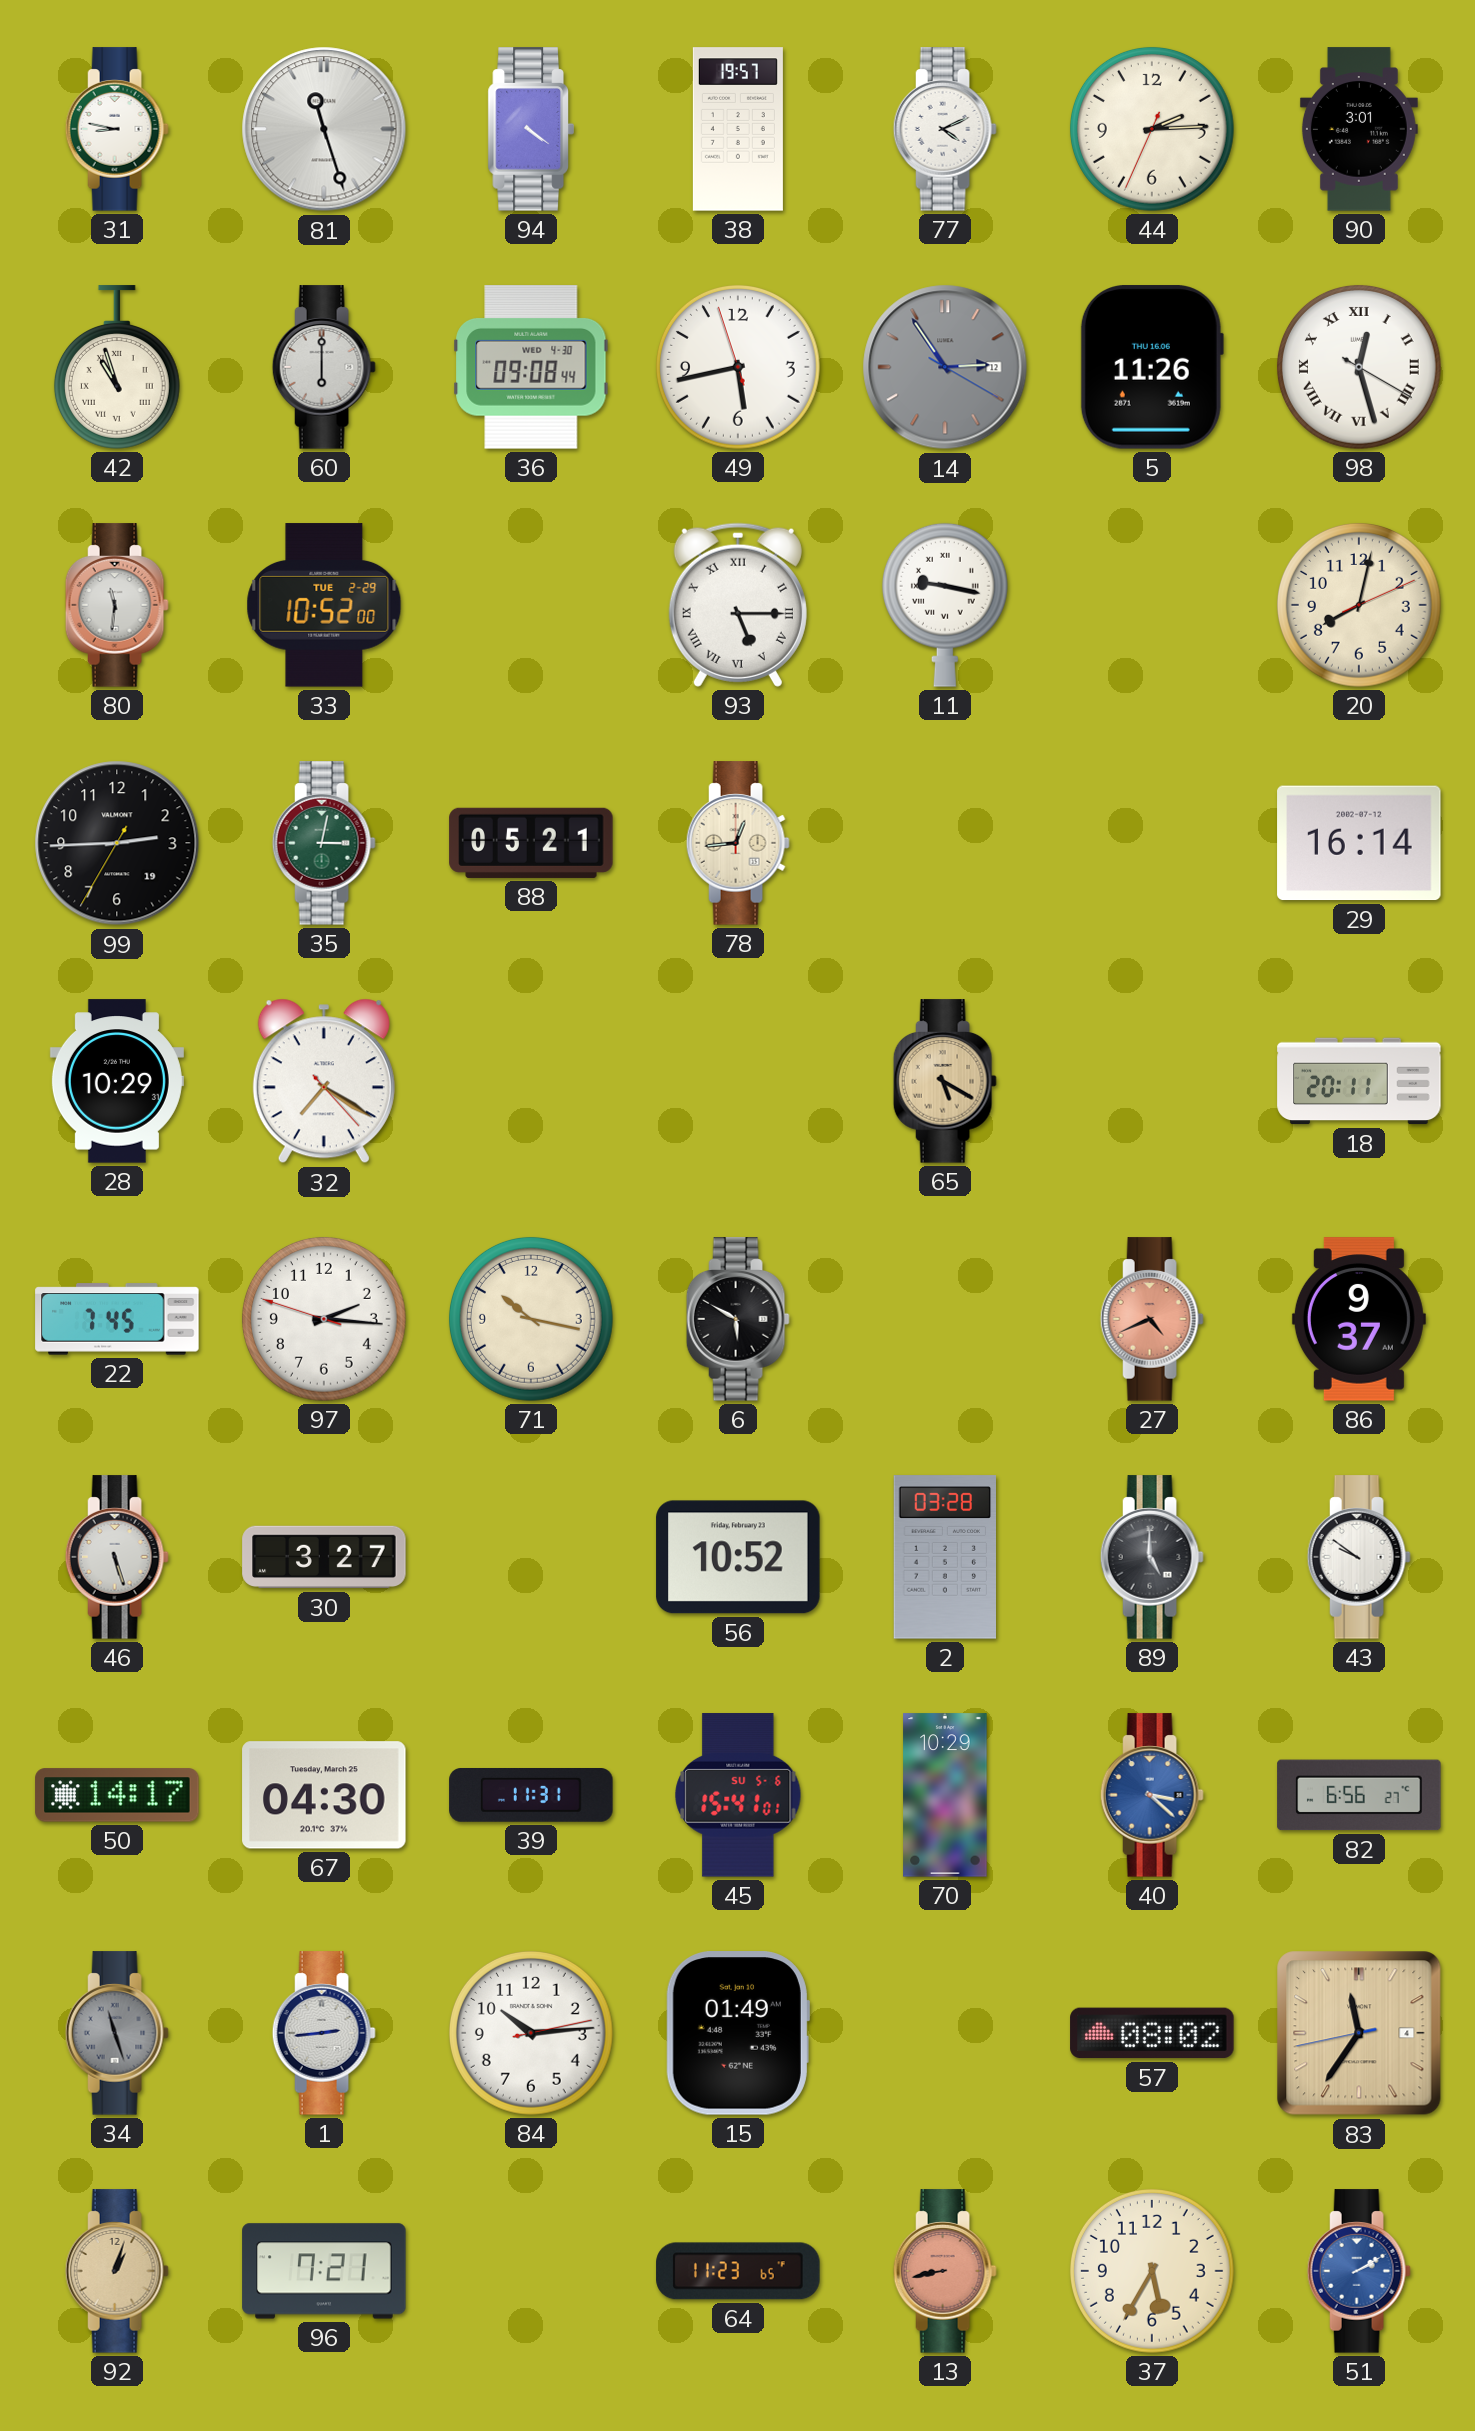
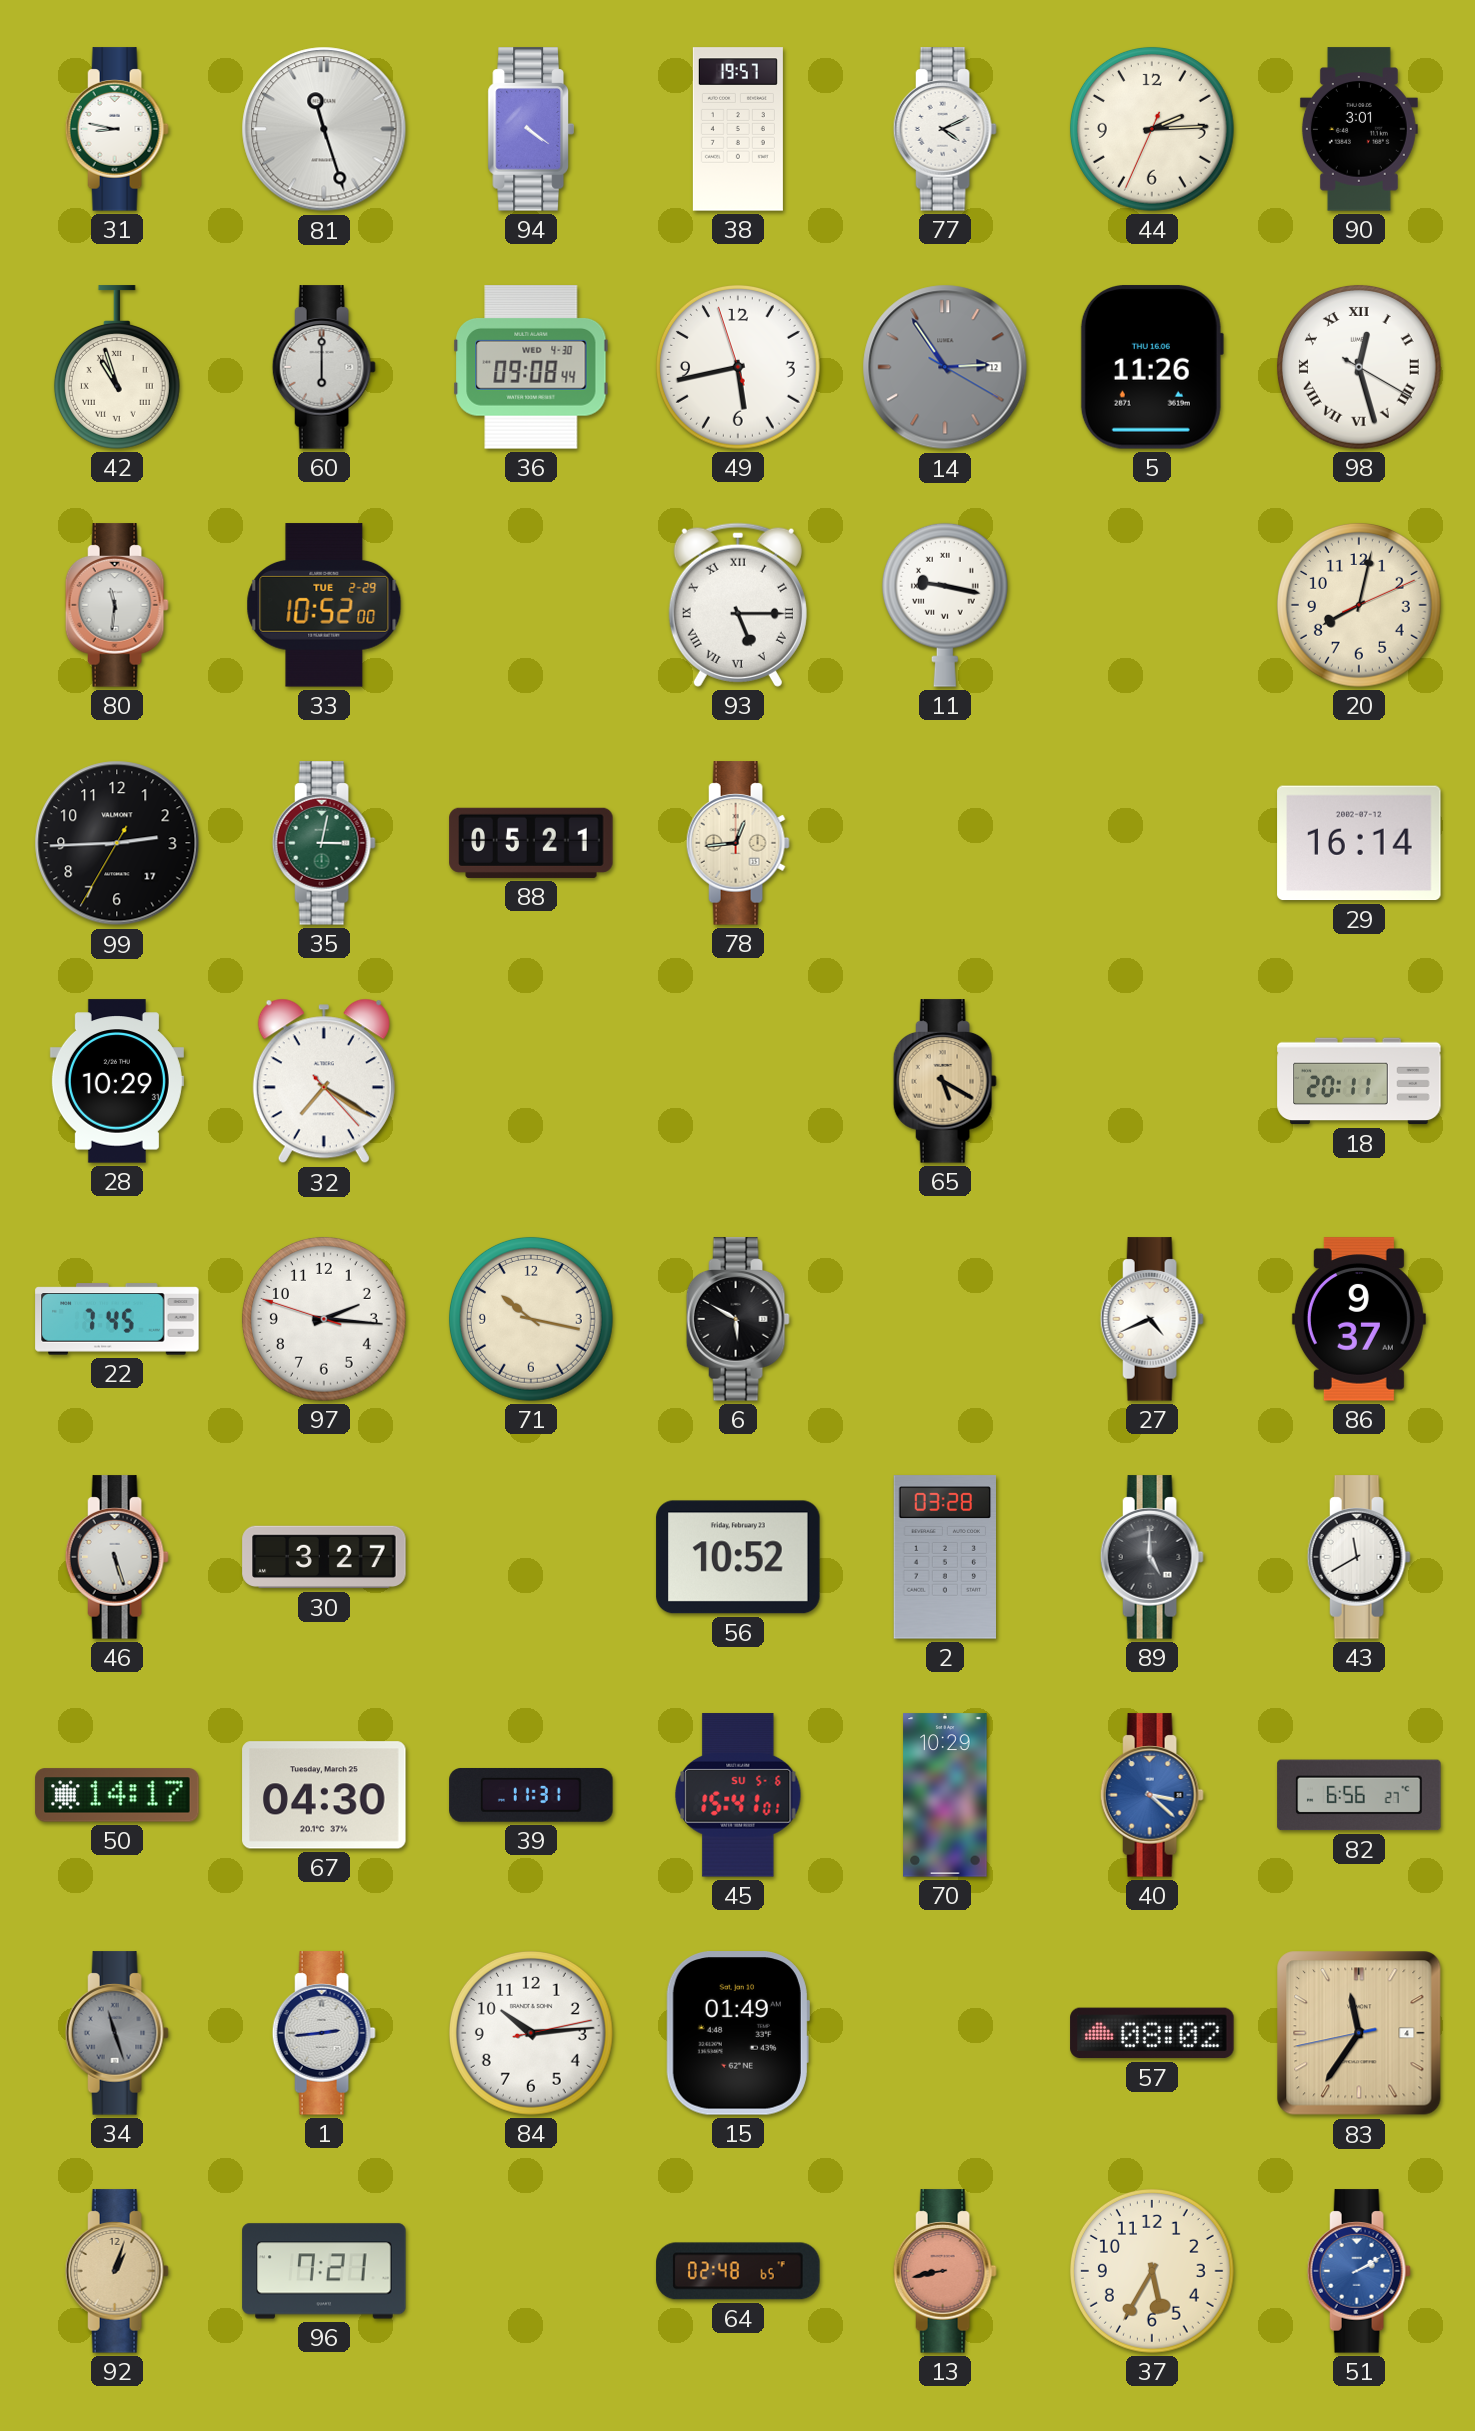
99 date: 19 -> 17 (117, 843)
27 dial: salmon -> white (1152, 1319)
43: 9:51 -> 11:40 (1359, 1557)
64: 11:23 -> 02:48 (738, 2271)
